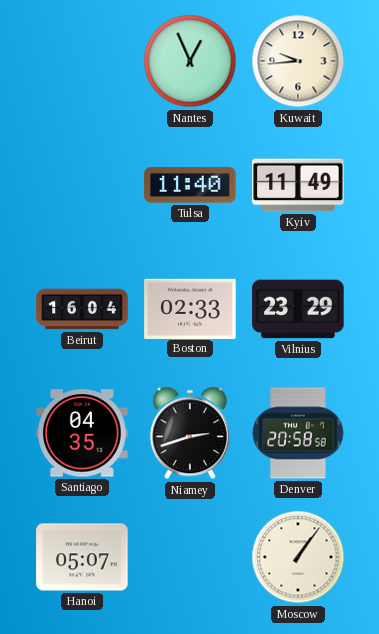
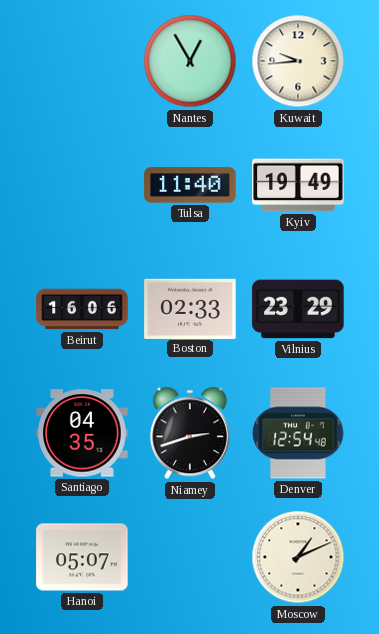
Nantes: 12:56 -> 12:55 (190, 61)
Kyiv: 11:49 -> 19:49 (298, 185)
Beirut: 16:04 -> 16:06 (82, 309)
Denver: 20:58 -> 12:54 (298, 433)
Moscow: 1:06 -> 1:11 (298, 557)
